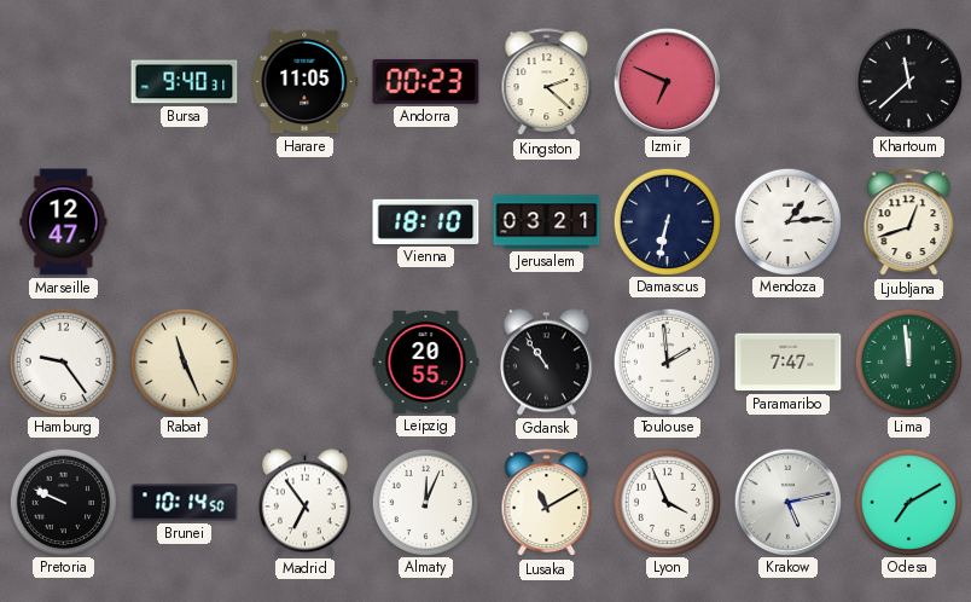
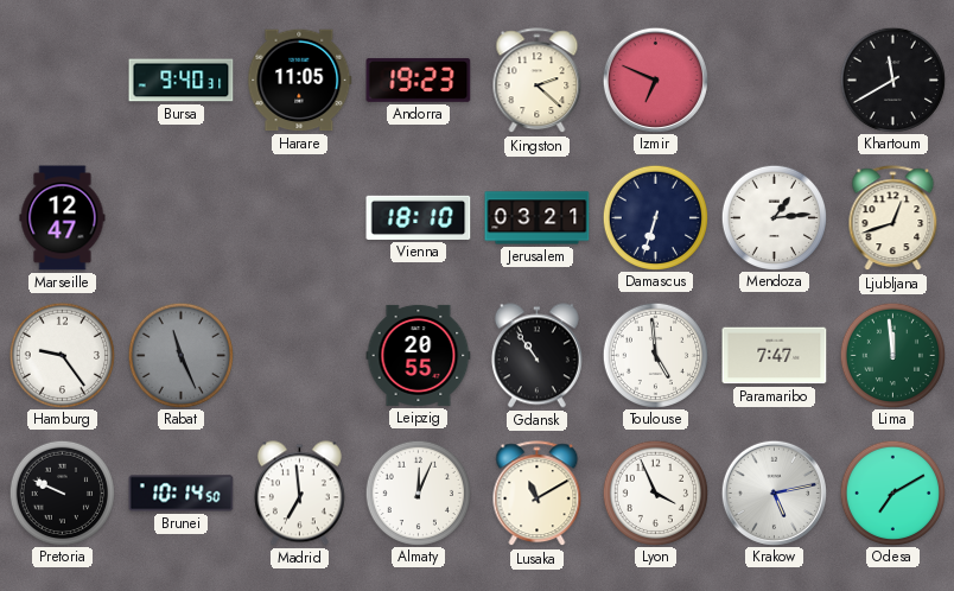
Andorra: 00:23 -> 19:23 (419, 80)
Khartoum: 11:38 -> 11:40 (892, 80)
Damascus: 6:32 -> 6:33 (655, 217)
Rabat dial: cream -> grey (180, 355)
Toulouse: 1:59 -> 4:59 (655, 355)
Madrid: 6:54 -> 6:59 (299, 494)
